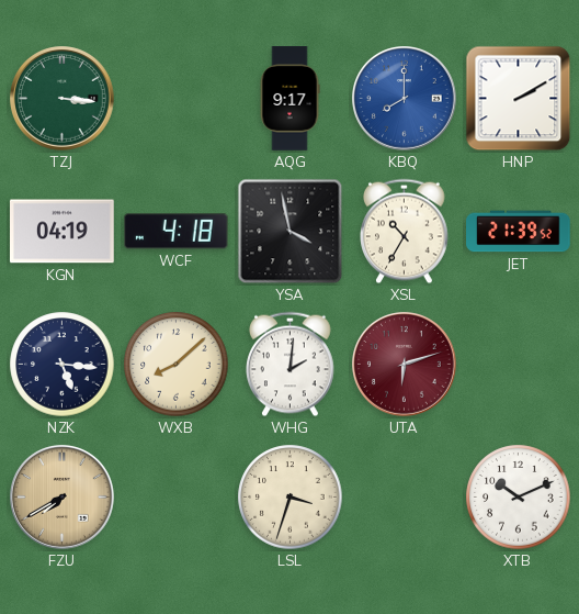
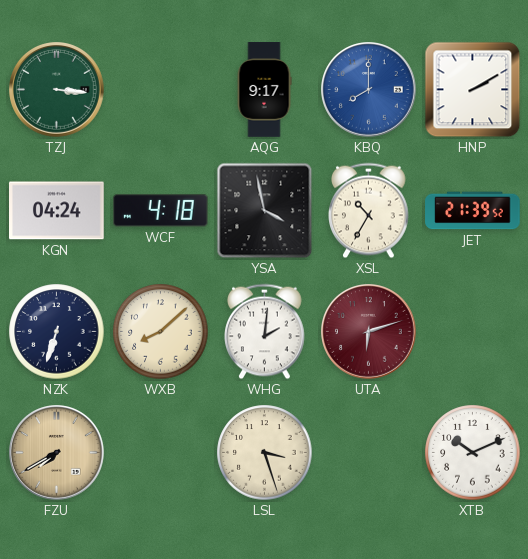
KGN: 04:19 -> 04:24 (57, 211)
NZK: 5:16 -> 6:33 (57, 332)
LSL: 3:33 -> 3:27 (265, 453)
